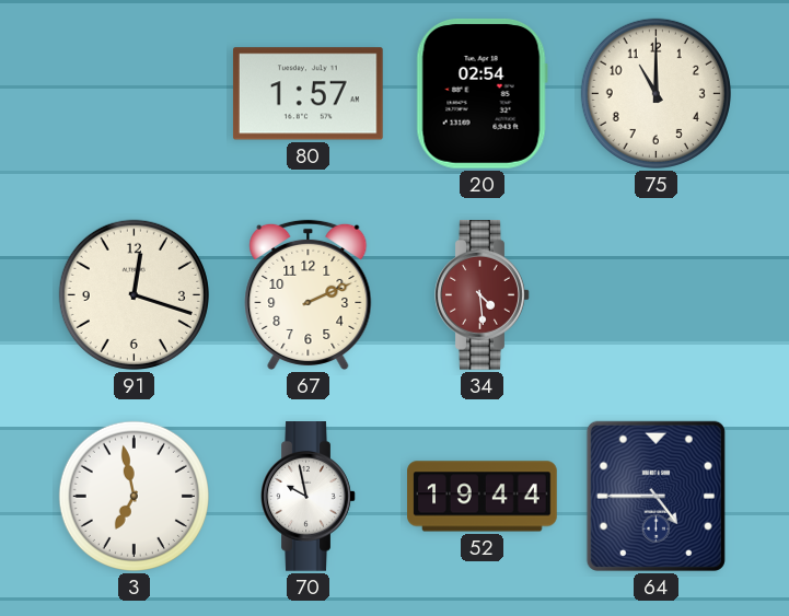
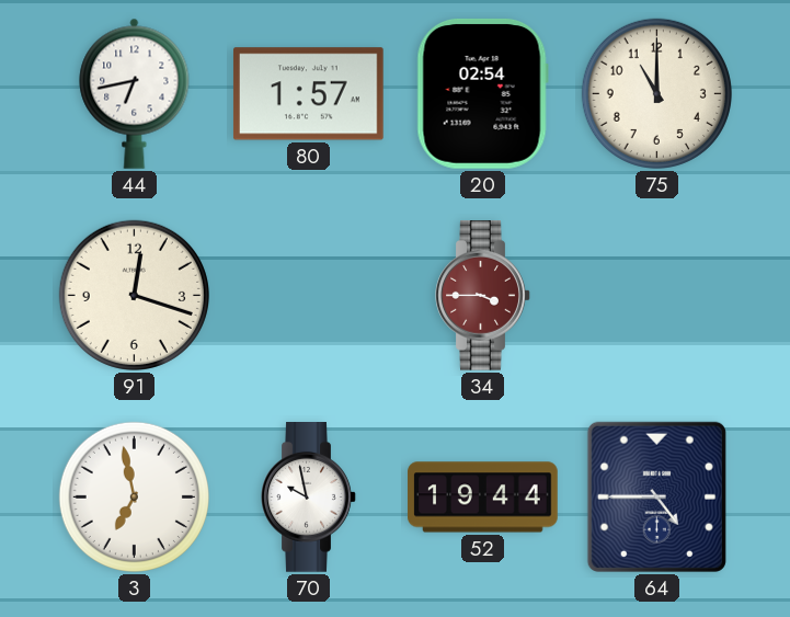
44: none -> 6:43 (135, 93)
67: 2:11 -> none (309, 294)
34: 4:29 -> 3:45 (483, 296)
